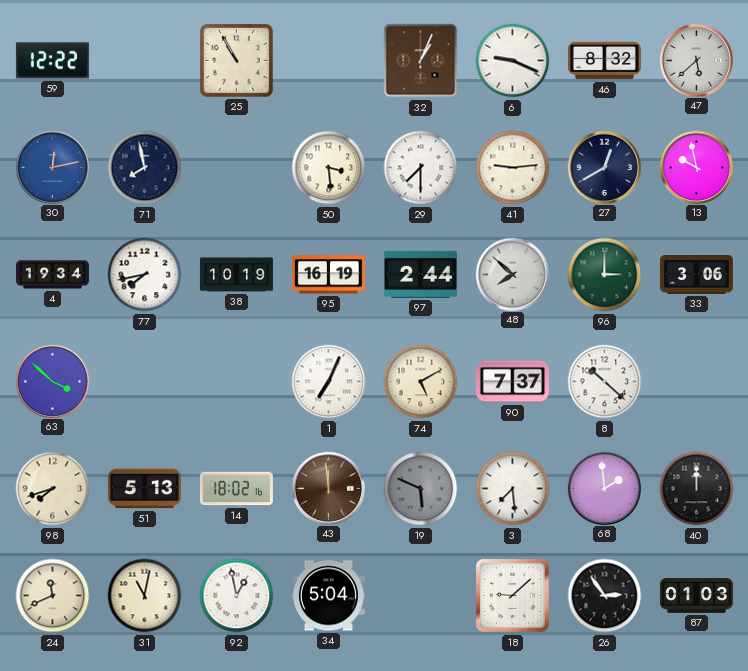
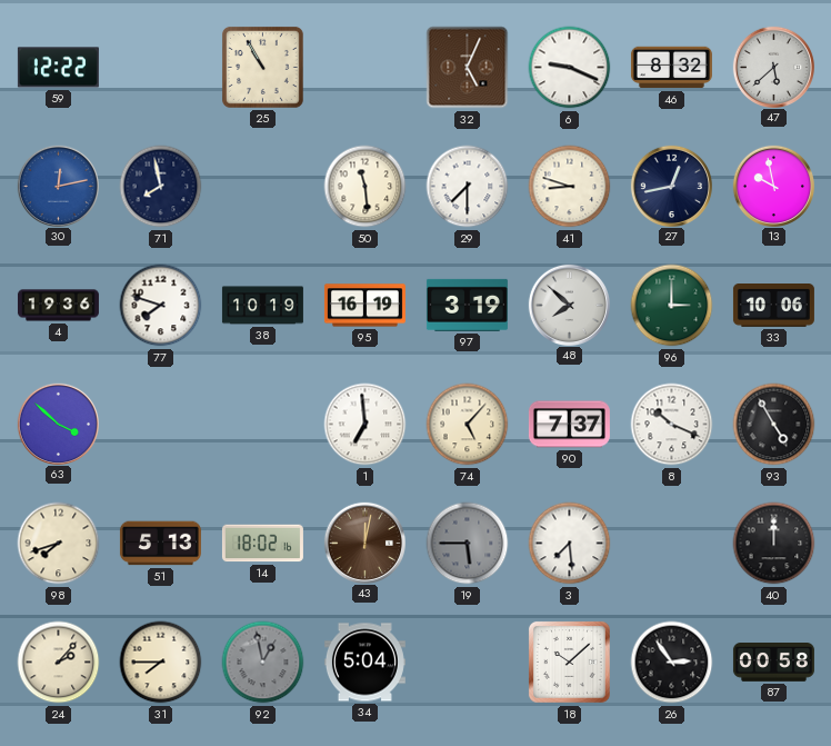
32: 1:04 -> 5:04 (468, 68)
50: 3:29 -> 11:29 (366, 187)
41: 9:14 -> 8:48 (570, 187)
27: 12:40 -> 12:43 (671, 186)
4: 19:34 -> 19:36 (58, 306)
77: 7:43 -> 7:48 (161, 306)
97: 2:44 -> 3:19 (467, 305)
33: 3:06 -> 10:06 (773, 306)
1: 7:04 -> 6:59 (366, 425)
74: 5:10 -> 5:07 (468, 425)
8: 10:22 -> 10:19 (672, 425)
93: none -> 4:55 (774, 425)
43: 11:59 -> 12:02 (364, 543)
19: 5:49 -> 5:45 (468, 544)
68: 1:59 -> none (604, 488)
24: 11:41 -> 2:07 (59, 663)
31: 11:02 -> 7:45 (161, 663)
92 dial: white -> grey (263, 663)
18: 9:08 -> 10:08 (569, 662)
87: 01:03 -> 00:58 (773, 663)
